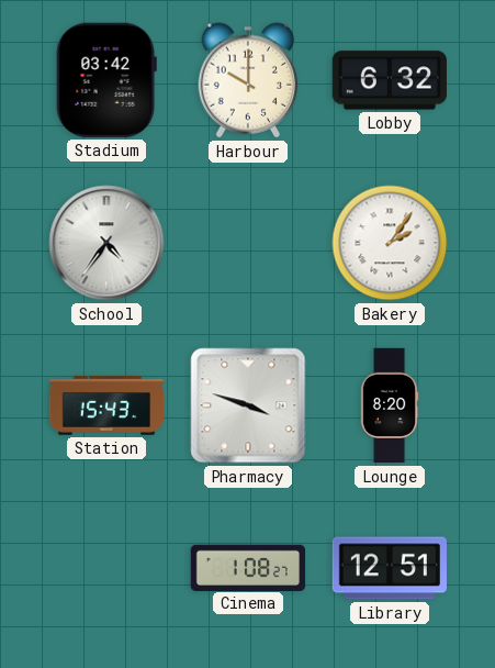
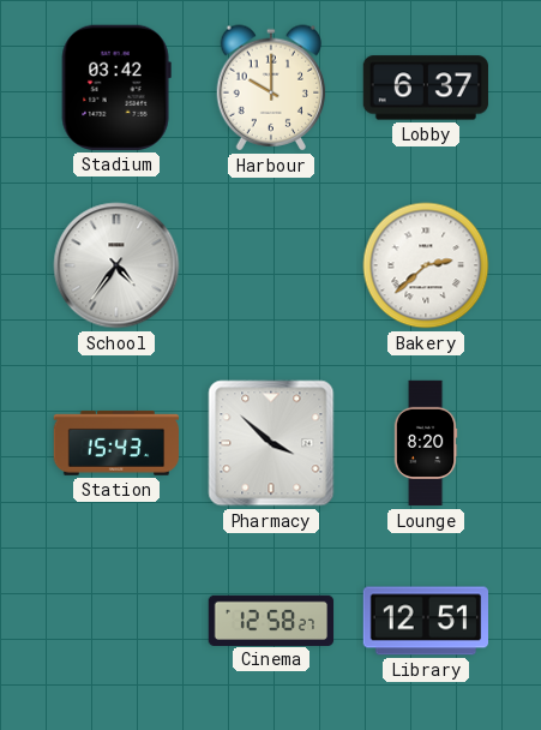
Lobby: 6:32 -> 6:37 (426, 88)
Bakery: 2:06 -> 2:38 (426, 265)
Pharmacy: 3:48 -> 3:52 (271, 443)
Cinema: 1:08 -> 12:58 (271, 620)
